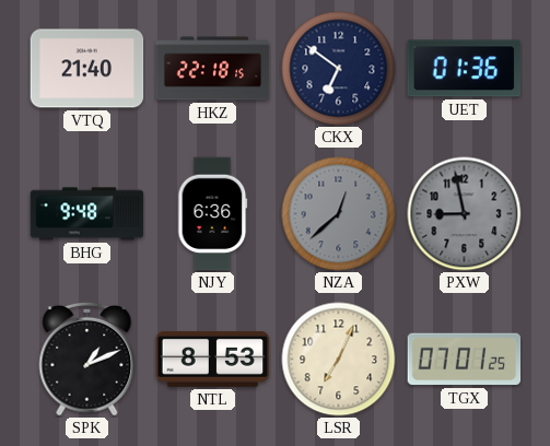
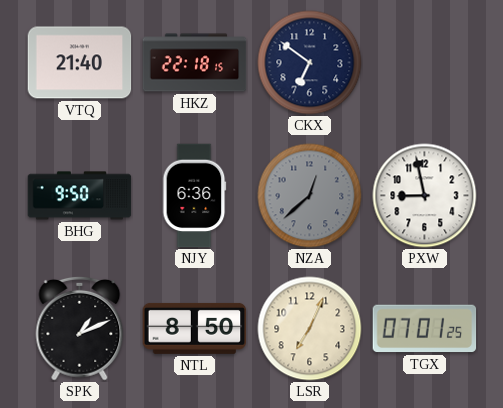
UET: 01:36 -> none (465, 69)
BHG: 9:48 -> 9:50 (80, 196)
PXW dial: grey -> white (425, 196)
NTL: 8:53 -> 8:50 (195, 328)
